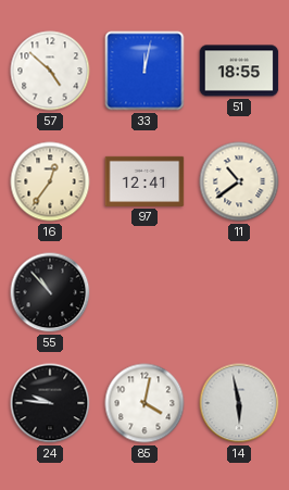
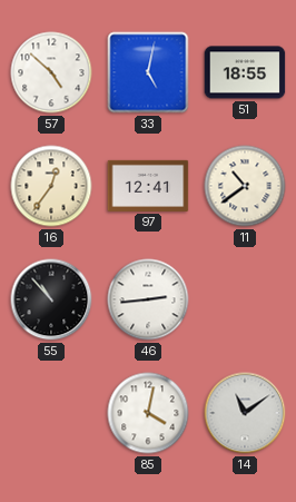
33: 12:02 -> 5:02 (148, 72)
46: none -> 2:44 (148, 299)
24: 9:46 -> none (50, 403)
14: 5:58 -> 11:09 (245, 413)
